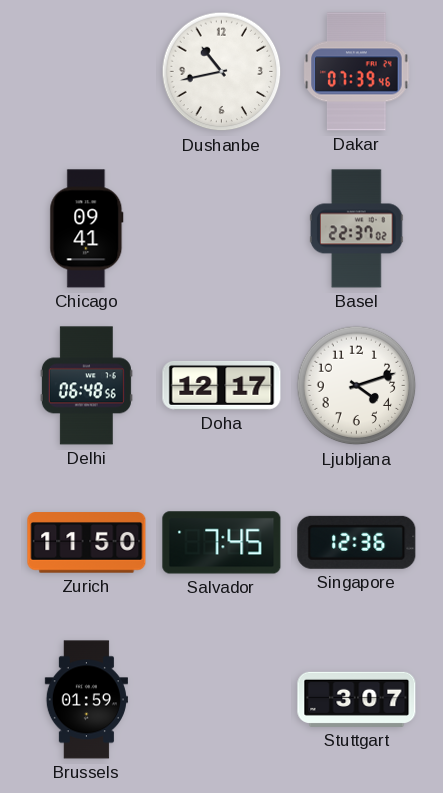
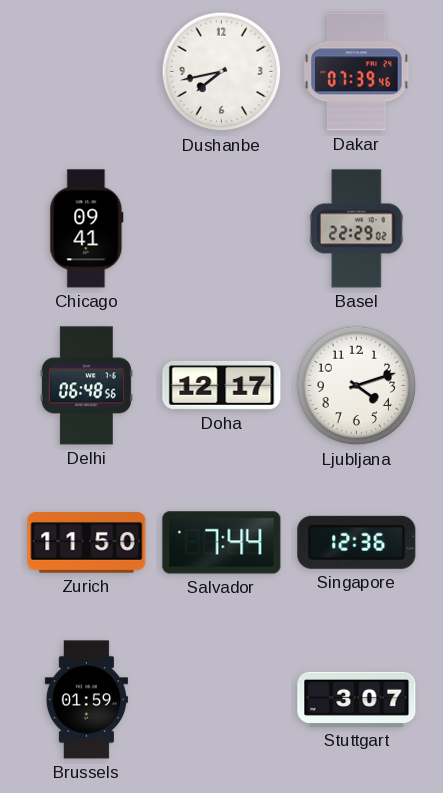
Dushanbe: 10:43 -> 7:43 (222, 72)
Basel: 22:37 -> 22:29 (356, 229)
Salvador: 7:45 -> 7:44 (222, 543)
